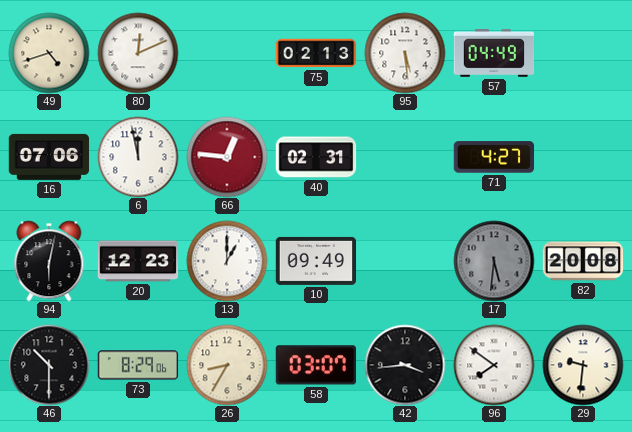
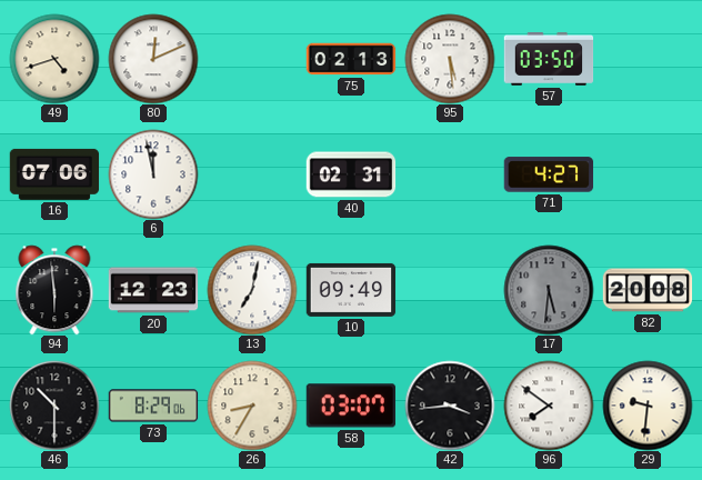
57: 04:49 -> 03:50 (549, 59)
66: 12:46 -> none (227, 157)
94: 6:02 -> 5:59 (54, 290)
13: 1:00 -> 7:02 (252, 290)
